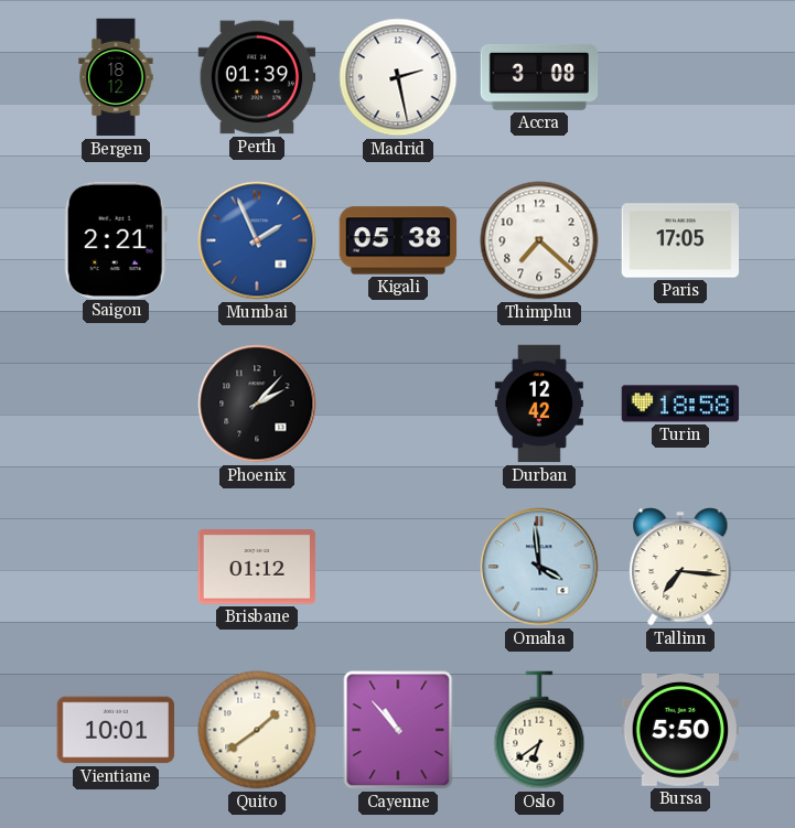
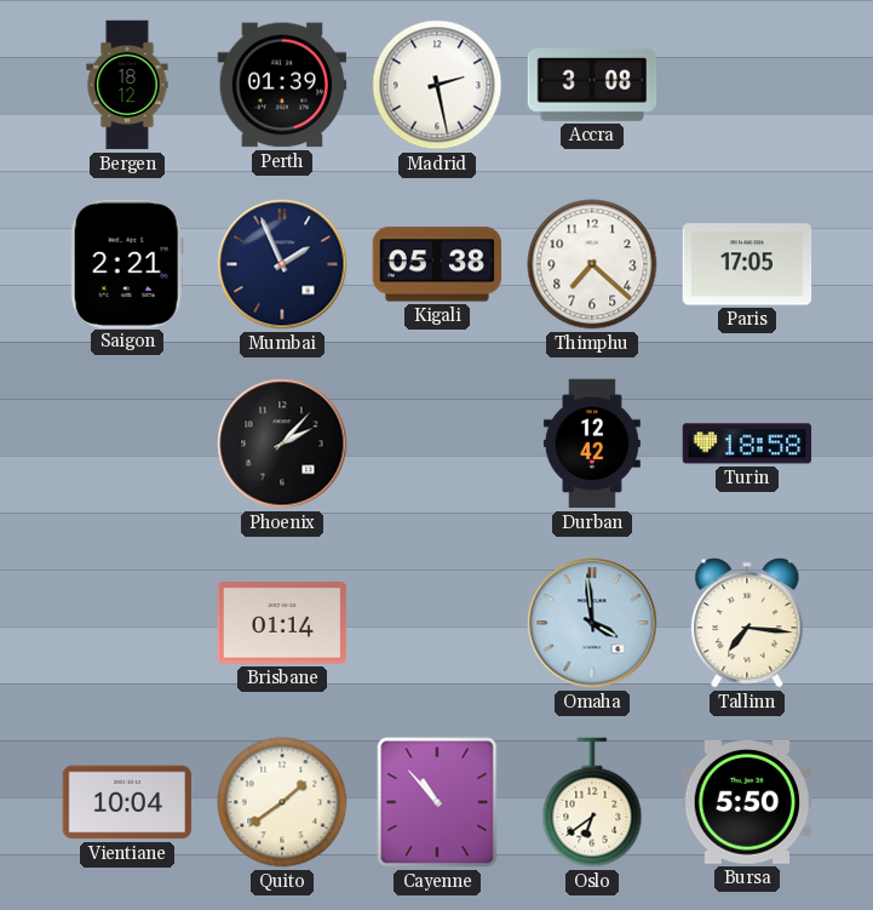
Mumbai dial: blue -> navy (282, 264)
Brisbane: 01:12 -> 01:14 (282, 623)
Vientiane: 10:01 -> 10:04 (127, 802)
